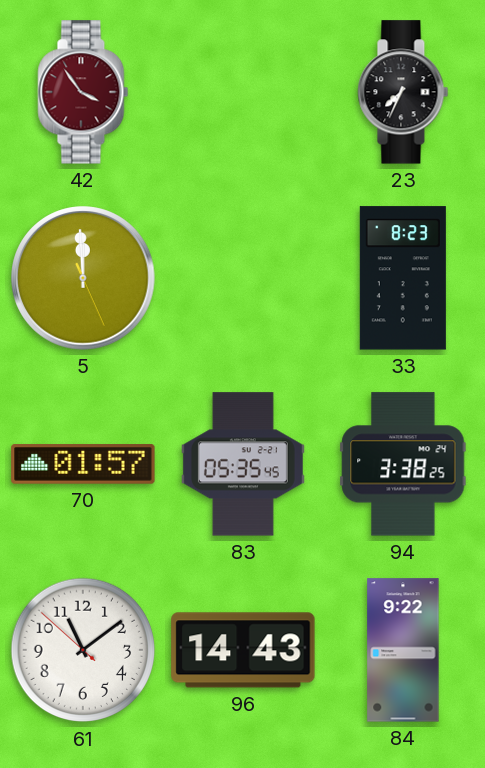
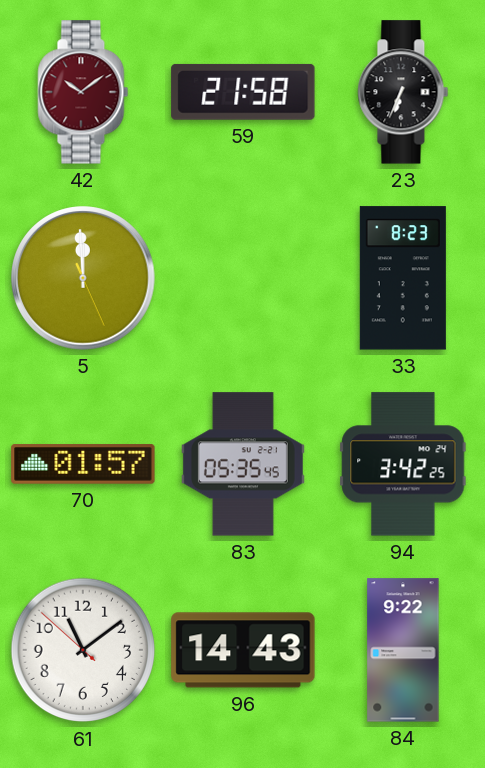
42: 3:54 -> 10:09 (83, 92)
59: none -> 21:58 (243, 92)
23: 7:34 -> 6:34 (403, 92)
94: 3:38 -> 3:42 (403, 464)
